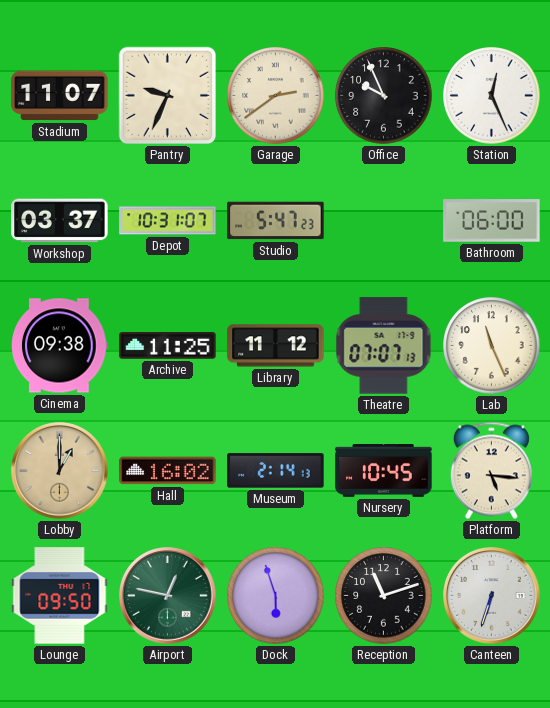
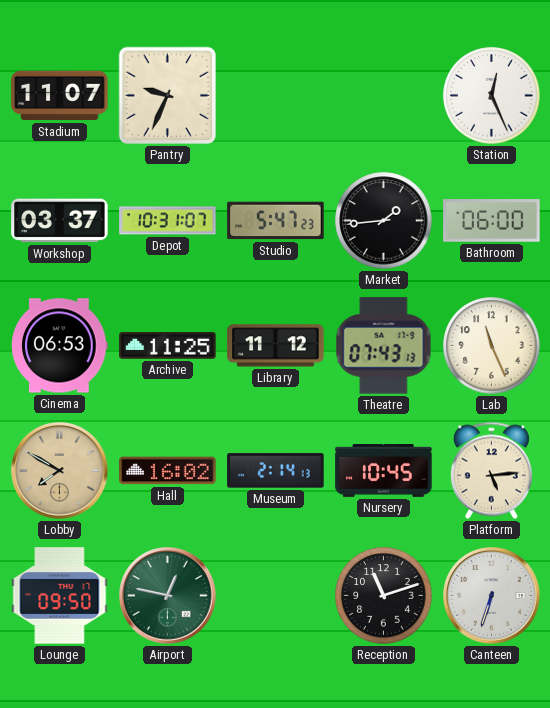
Garage: 2:39 -> none (276, 96)
Office: 9:56 -> none (384, 96)
Market: none -> 1:44 (384, 221)
Cinema: 09:38 -> 06:53 (60, 346)
Theatre: 07:07 -> 07:43 (384, 346)
Lobby: 1:00 -> 7:50 (60, 471)
Platform: 5:16 -> 5:14 (491, 471)
Dock: 5:57 -> none (276, 596)
